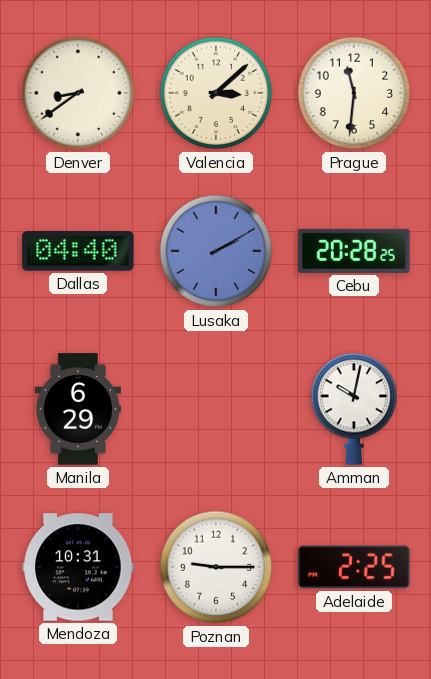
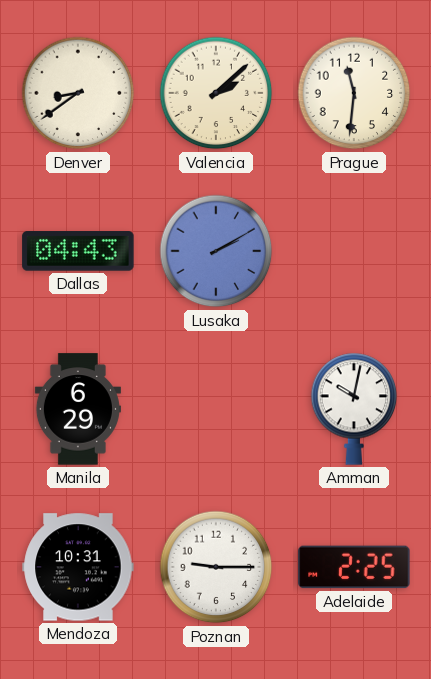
Valencia: 3:08 -> 2:08 (216, 93)
Dallas: 04:40 -> 04:43 (78, 251)
Cebu: 20:28 -> none (354, 251)
